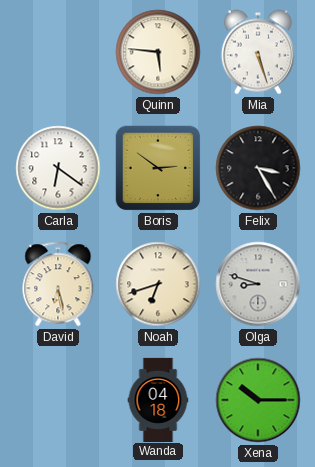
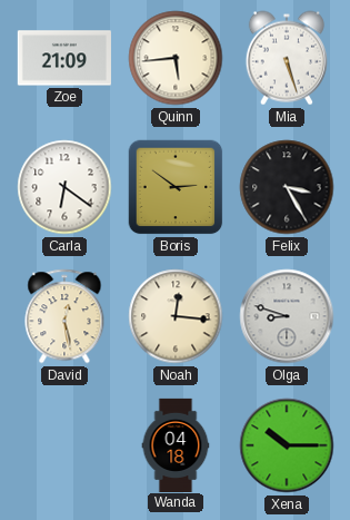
Zoe: none -> 21:09 (64, 58)
Quinn: 5:46 -> 5:44 (176, 58)
David: 6:28 -> 12:28 (64, 316)
Noah: 6:42 -> 12:16 (176, 316)
